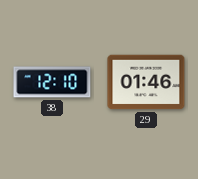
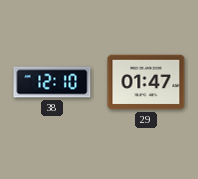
29: 01:46 -> 01:47 (146, 82)
